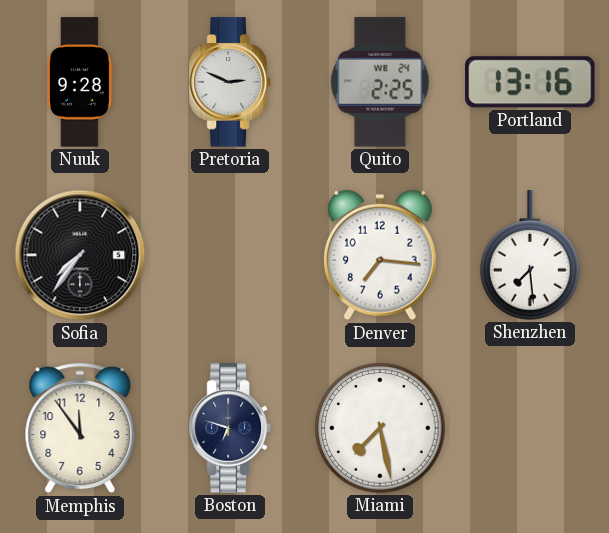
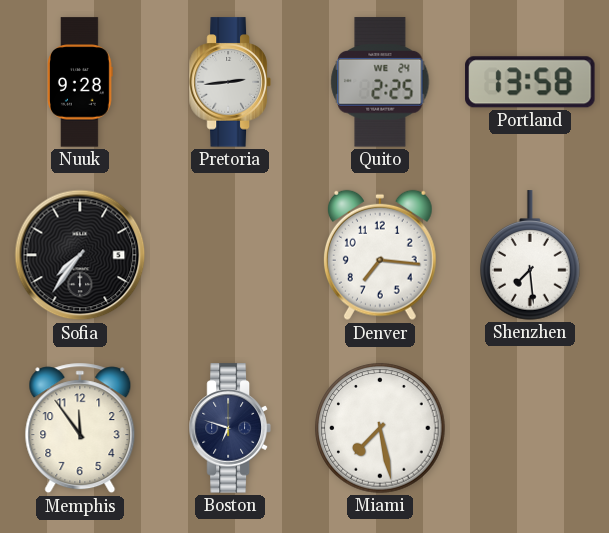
Pretoria: 2:49 -> 2:44 (230, 82)
Portland: 13:16 -> 13:58 (530, 82)
